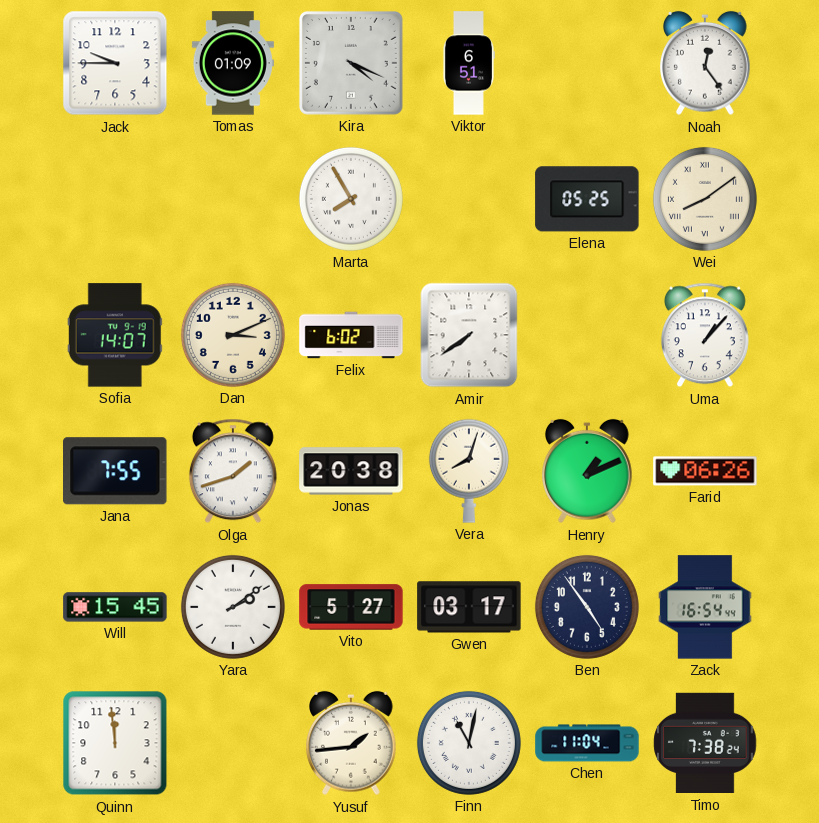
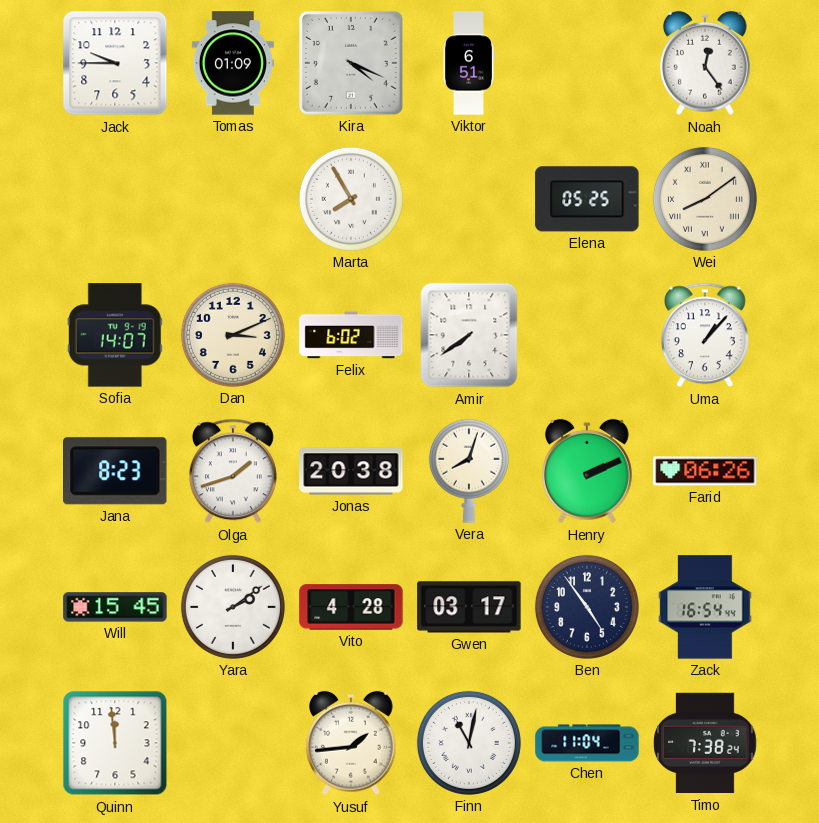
Jana: 7:55 -> 8:23 (116, 471)
Henry: 1:11 -> 2:11 (587, 471)
Vito: 5:27 -> 4:28 (351, 607)
